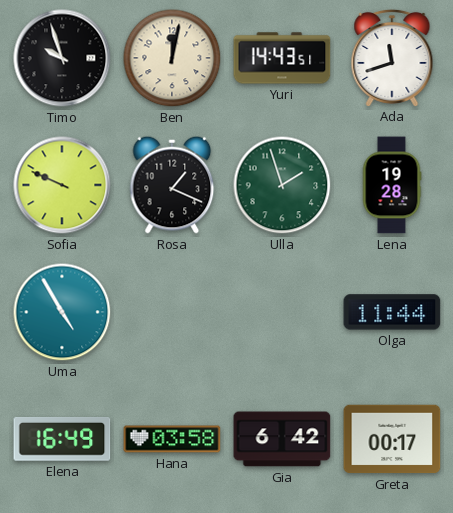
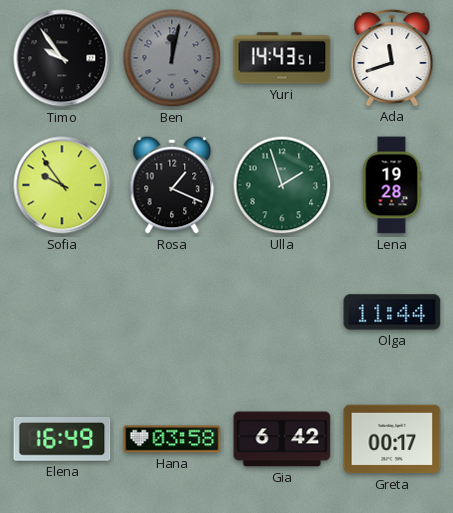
Timo: 9:57 -> 9:54 (62, 58)
Ben dial: cream -> grey (172, 58)
Sofia: 9:49 -> 9:54 (62, 185)
Uma: 4:55 -> none (62, 312)
